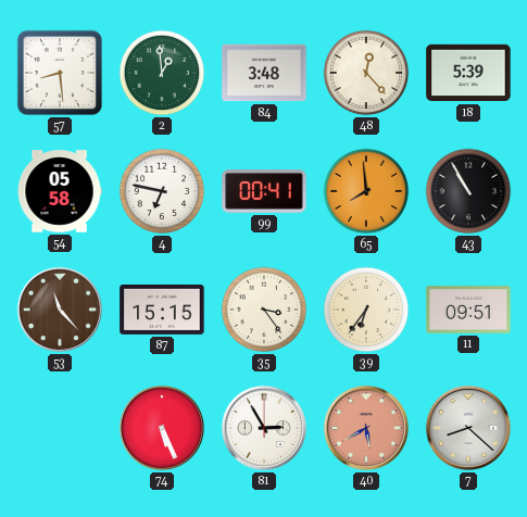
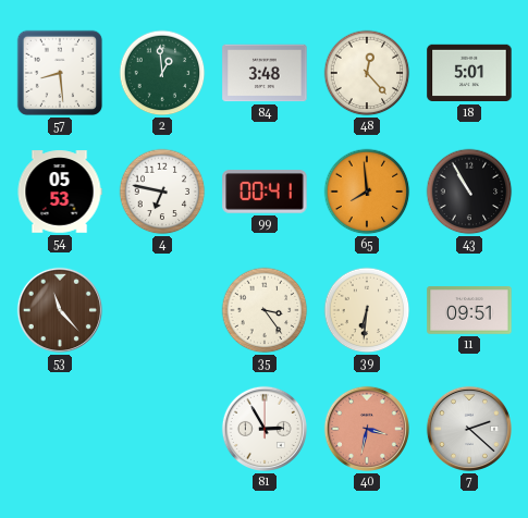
18: 5:39 -> 5:01 (469, 73)
54: 05:58 -> 05:53 (60, 192)
87: 15:15 -> none (162, 310)
39: 6:36 -> 6:31 (367, 310)
74: 5:26 -> none (162, 428)
40: 5:40 -> 3:32 (367, 429)
7: 8:22 -> 2:22 (469, 429)
